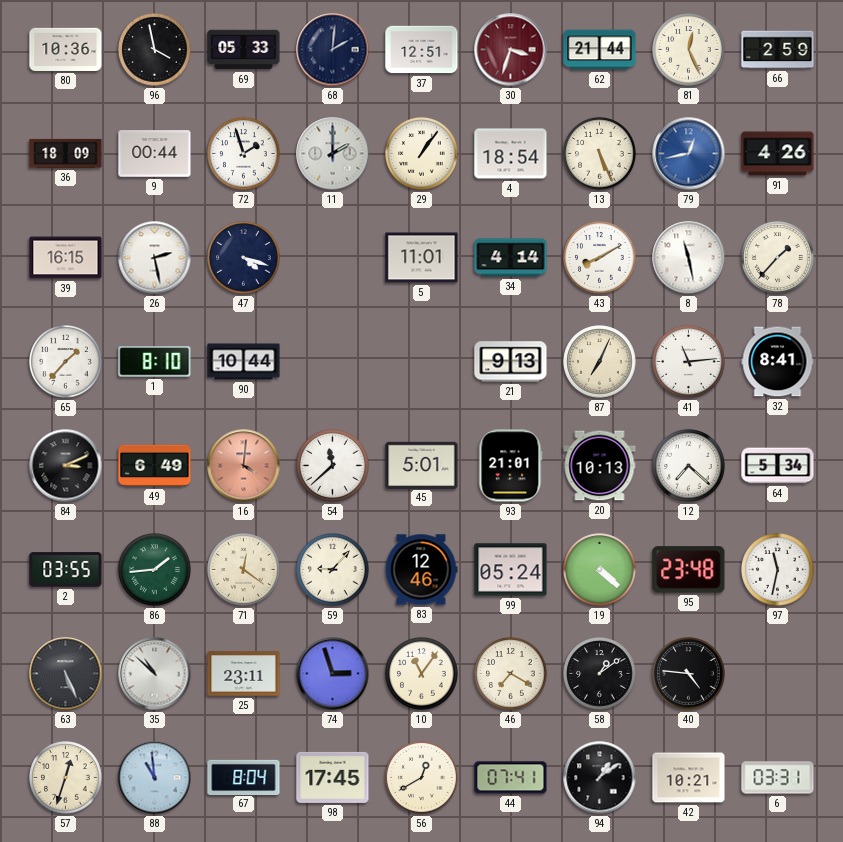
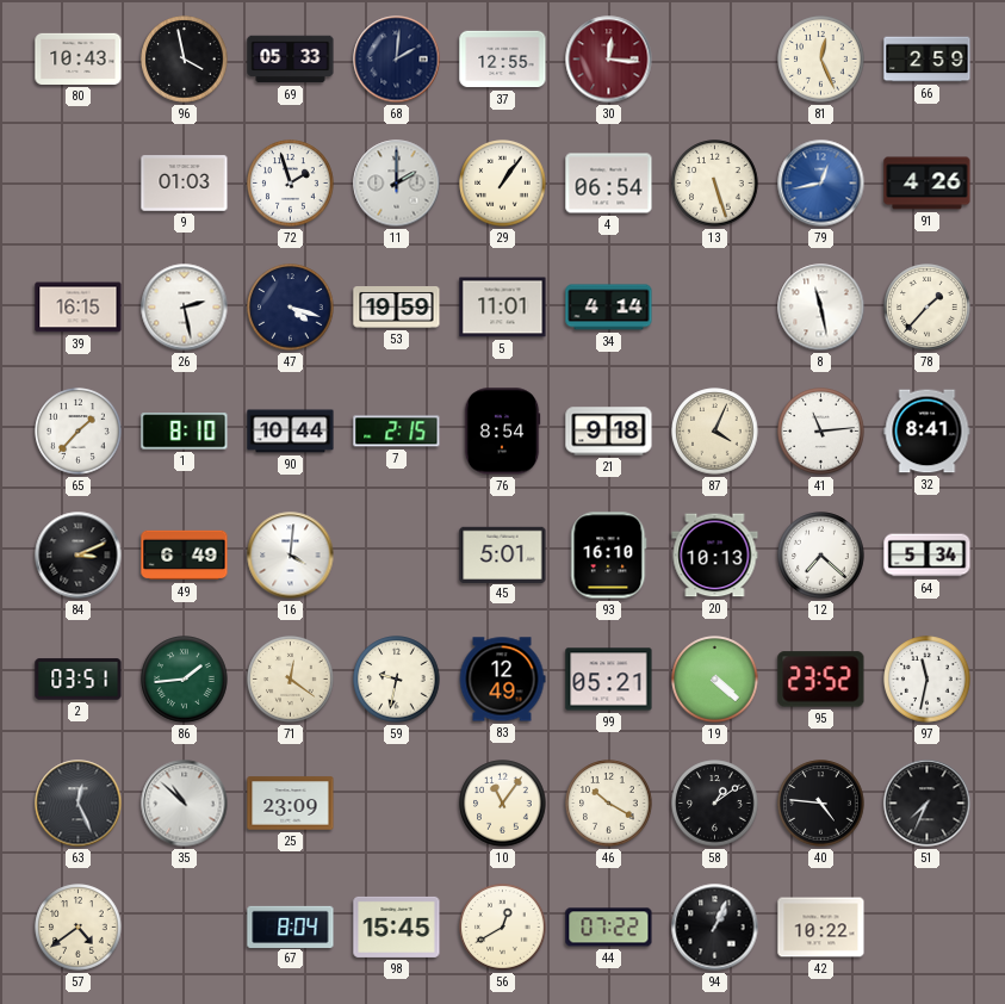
80: 10:36 -> 10:43 (79, 58)
37: 12:51 -> 12:55 (503, 60)
30: 3:33 -> 12:16 (609, 60)
62: 21:44 -> none (600, 50)
36: 18:09 -> none (66, 153)
9: 00:44 -> 01:03 (185, 184)
4: 18:54 -> 06:54 (609, 184)
13: 5:26 -> 5:27 (715, 184)
53: none -> 19:59 (397, 308)
43: 8:10 -> none (600, 258)
7: none -> 2:15 (397, 432)
76: none -> 8:54 (502, 432)
21: 9:13 -> 9:18 (609, 432)
87: 7:04 -> 4:04 (715, 432)
16 dial: salmon -> white (291, 556)
54: 11:38 -> none (333, 466)
93: 21:01 -> 16:10 (609, 556)
2: 03:55 -> 03:51 (79, 680)
59: 9:07 -> 9:32 (397, 680)
83: 12:46 -> 12:49 (502, 680)
99: 05:24 -> 05:21 (609, 680)
95: 23:48 -> 23:52 (821, 680)
63: 5:26 -> 12:26 (79, 804)
25: 23:11 -> 23:09 (291, 804)
74: 2:57 -> none (333, 674)
46: 7:20 -> 10:20 (609, 804)
51: none -> 7:34 (928, 804)
57: 12:33 -> 4:39 (79, 928)
88: 10:59 -> none (155, 778)
98: 17:45 -> 15:45 (397, 926)
44: 07:41 -> 07:22 (609, 928)
94: 1:09 -> 1:04 (715, 928)
42: 10:21 -> 10:22 (821, 928)
6: 03:31 -> none (778, 778)
